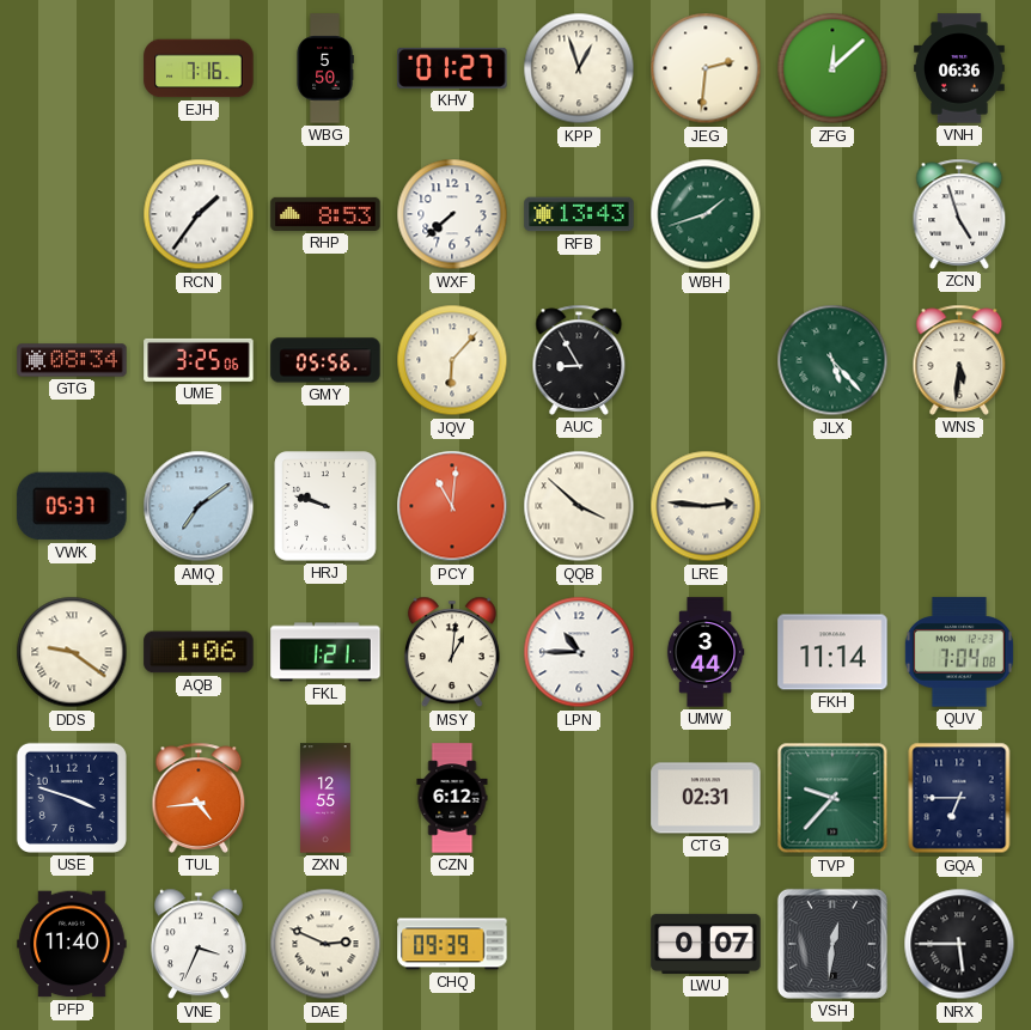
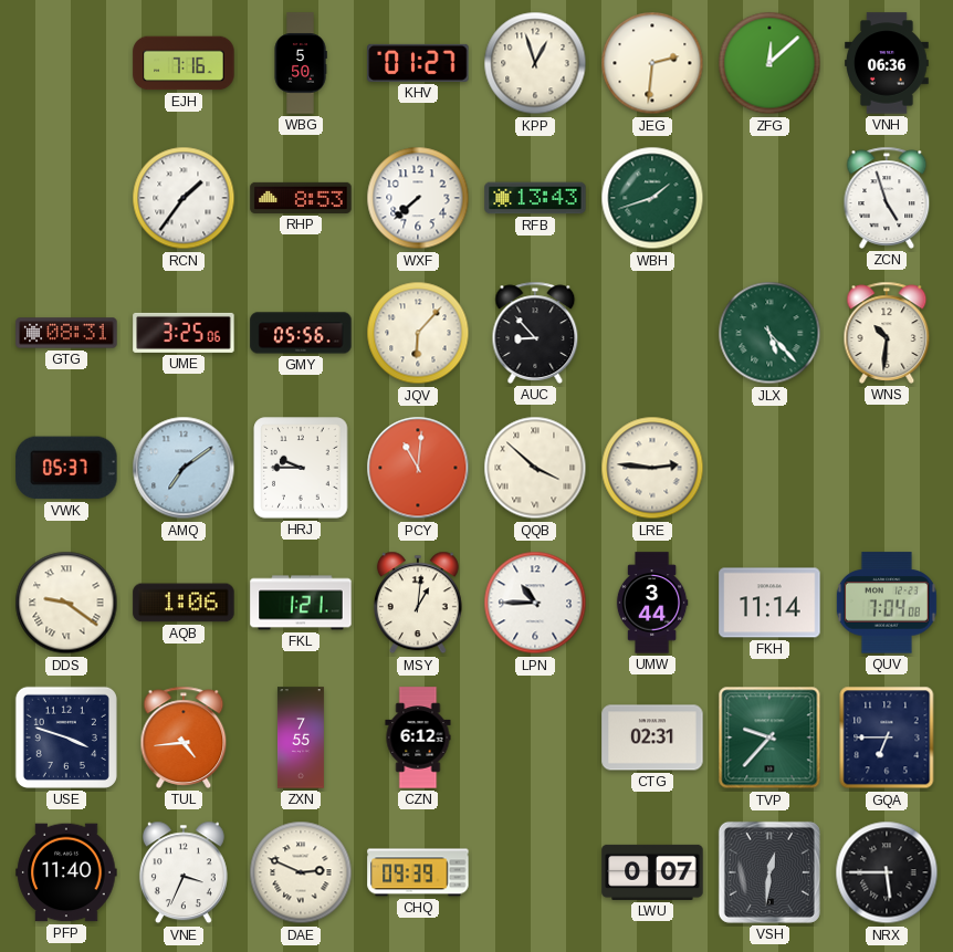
GTG: 08:34 -> 08:31 (66, 333)
AUC: 8:55 -> 8:53 (535, 333)
WNS: 5:31 -> 10:31 (887, 333)
HRJ: 9:48 -> 9:45 (301, 468)
ZXN: 12:55 -> 7:55 (301, 737)
